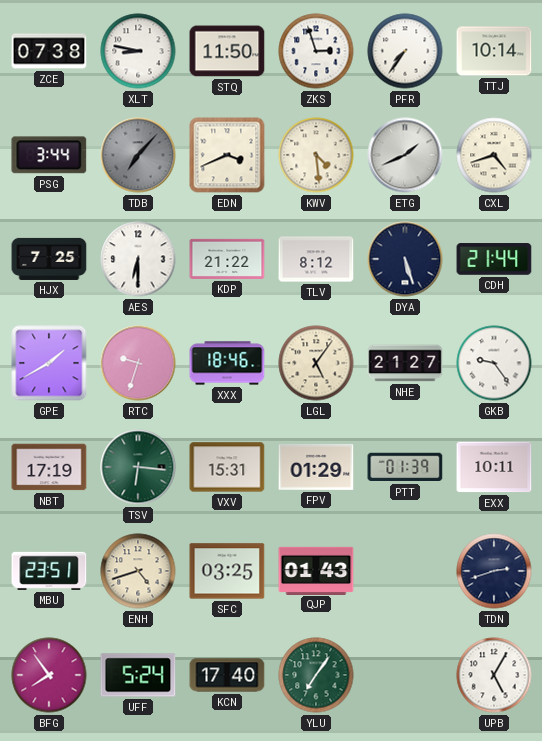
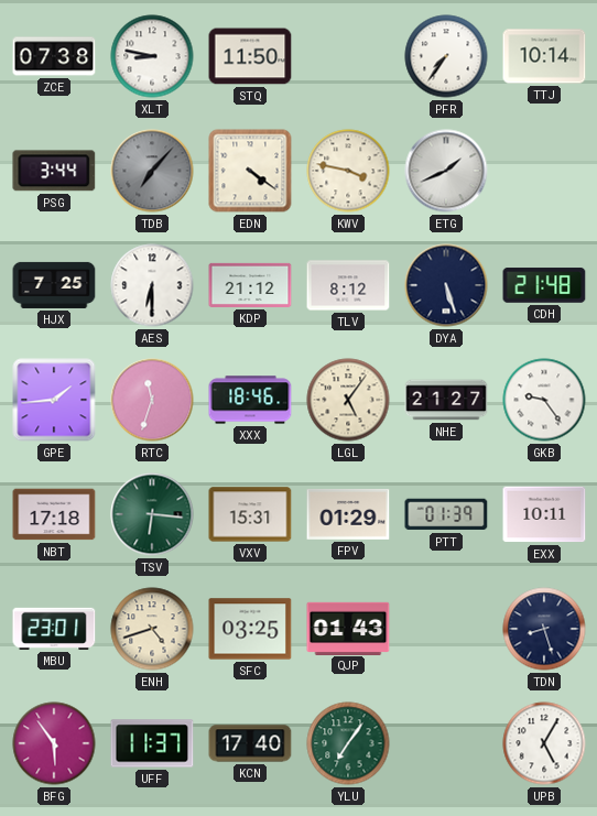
ZKS: 2:57 -> none (316, 51)
EDN: 3:41 -> 4:21 (250, 171)
KWV: 4:29 -> 3:47 (348, 171)
CXL: 4:42 -> none (494, 155)
KDP: 21:22 -> 21:12 (250, 285)
CDH: 21:44 -> 21:48 (544, 285)
GPE: 1:40 -> 1:44 (54, 400)
RTC: 9:33 -> 11:33 (152, 400)
NBT: 17:19 -> 17:18 (54, 514)
MBU: 23:51 -> 23:01 (54, 629)
TDN: 2:42 -> 8:27 (544, 629)
BFG: 7:54 -> 5:54 (54, 743)
UFF: 5:24 -> 11:37 (152, 743)
